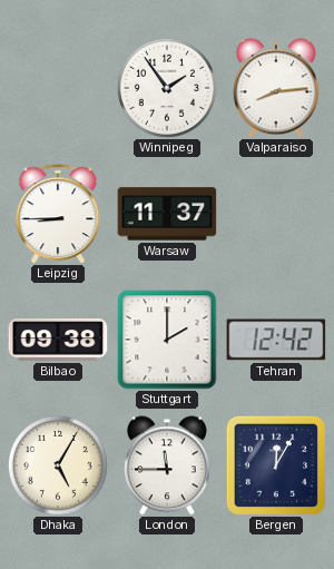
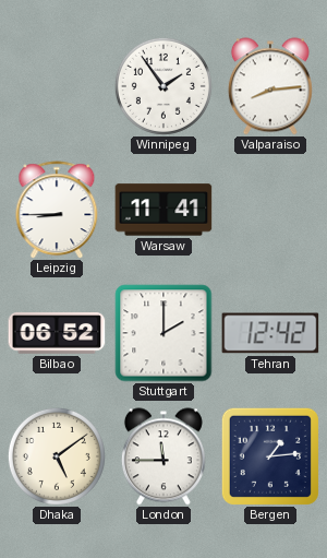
Warsaw: 11:37 -> 11:41 (163, 210)
Bilbao: 09:38 -> 06:52 (57, 333)
Dhaka: 5:05 -> 5:09 (57, 456)
Bergen: 12:05 -> 1:14 (270, 456)
